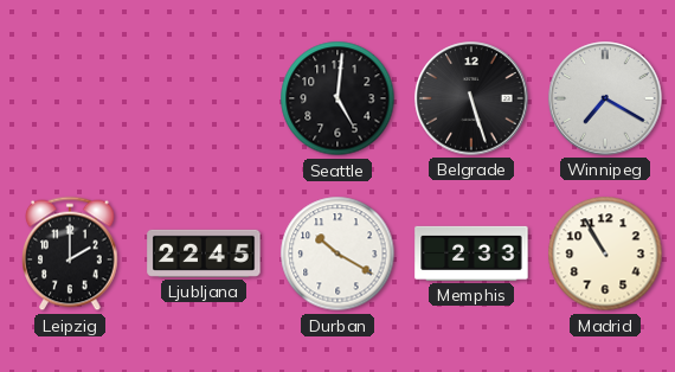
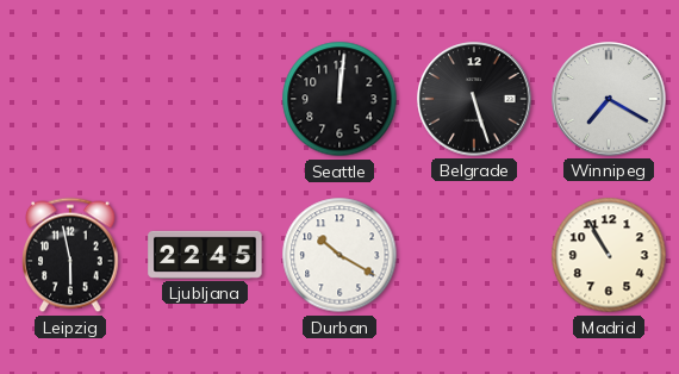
Seattle: 5:01 -> 12:01 (339, 99)
Leipzig: 2:00 -> 5:58 (71, 255)
Memphis: 2:33 -> none (471, 254)
